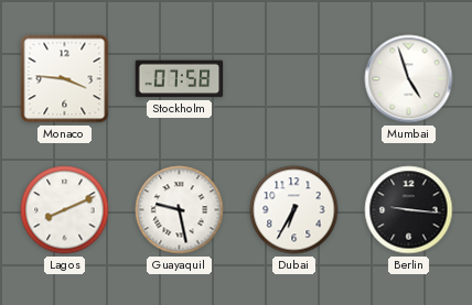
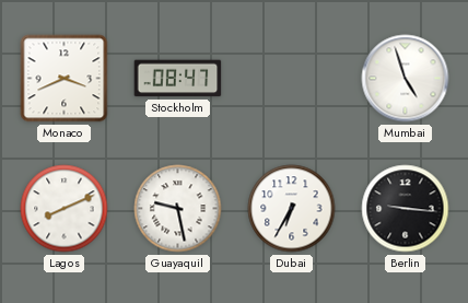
Monaco: 3:46 -> 3:41 (65, 79)
Stockholm: 07:58 -> 08:47 (178, 79)
